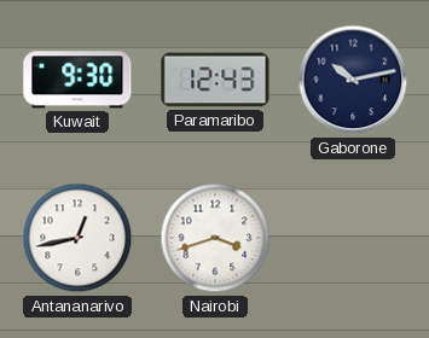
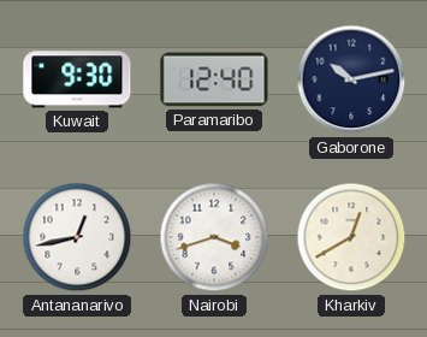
Paramaribo: 12:43 -> 12:40 (214, 79)
Kharkiv: none -> 12:40 (351, 237)
